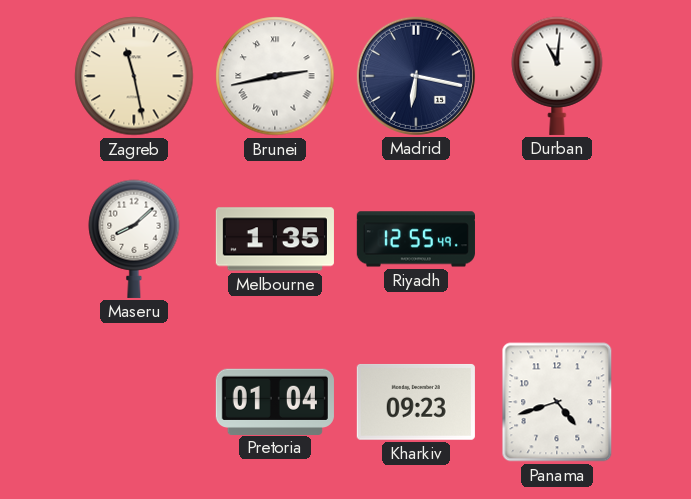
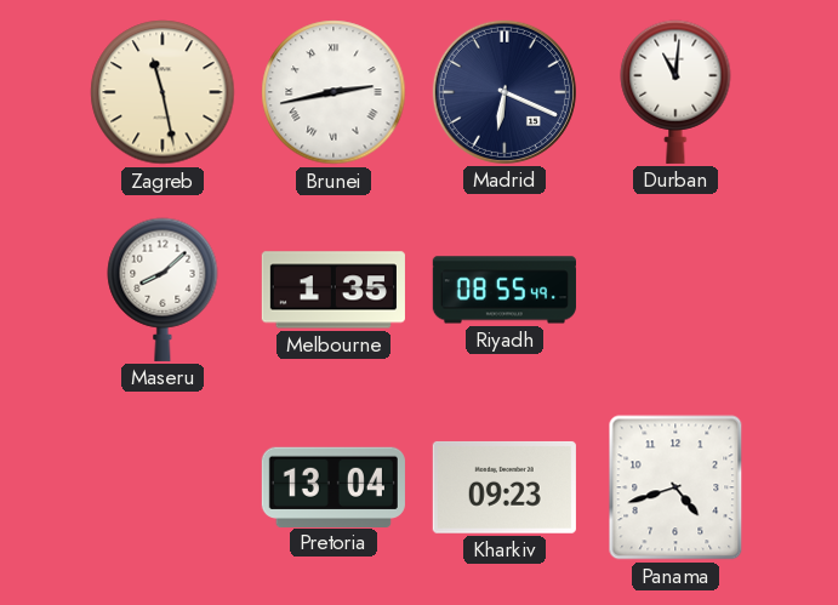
Madrid: 6:17 -> 6:19 (504, 92)
Riyadh: 12:55 -> 08:55 (504, 290)
Pretoria: 01:04 -> 13:04 (334, 486)
